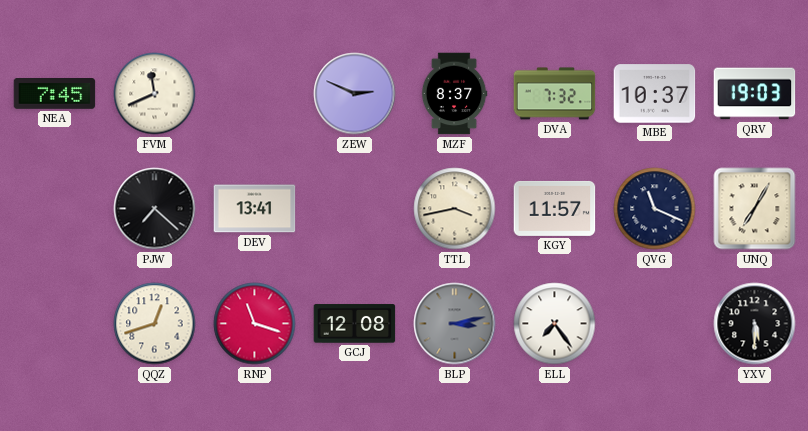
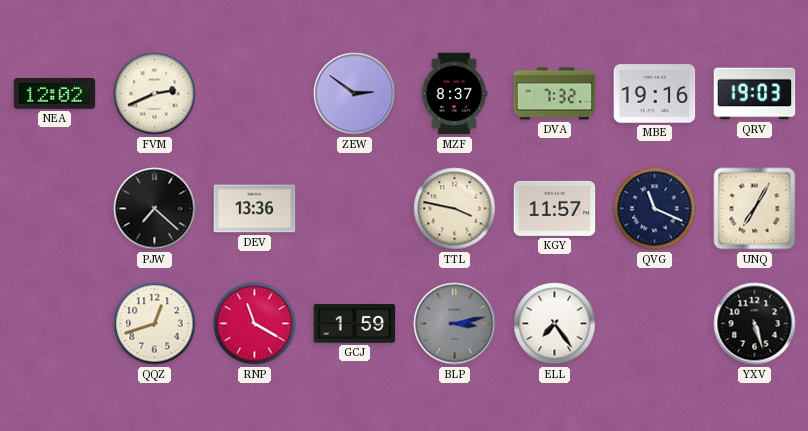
NEA: 7:45 -> 12:02 (55, 94)
FVM: 11:41 -> 2:41 (155, 94)
ZEW: 2:49 -> 2:51 (355, 94)
MBE: 10:37 -> 19:16 (655, 94)
DEV: 13:41 -> 13:36 (255, 209)
TTL: 3:43 -> 3:47 (455, 209)
RNP: 11:18 -> 11:20 (255, 324)
GCJ: 12:08 -> 1:59 (355, 324)
YXV: 5:30 -> 5:27 (755, 324)
